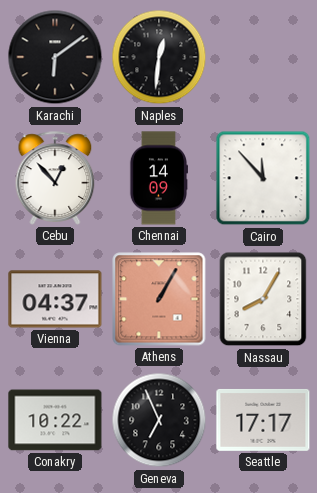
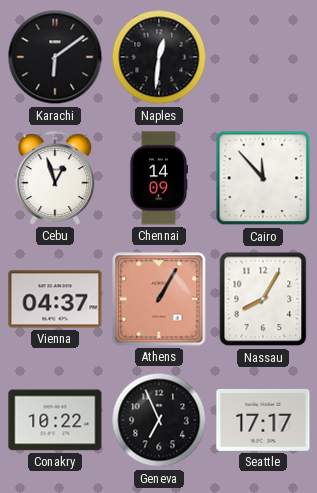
Cebu: 12:53 -> 12:57 (55, 178)
